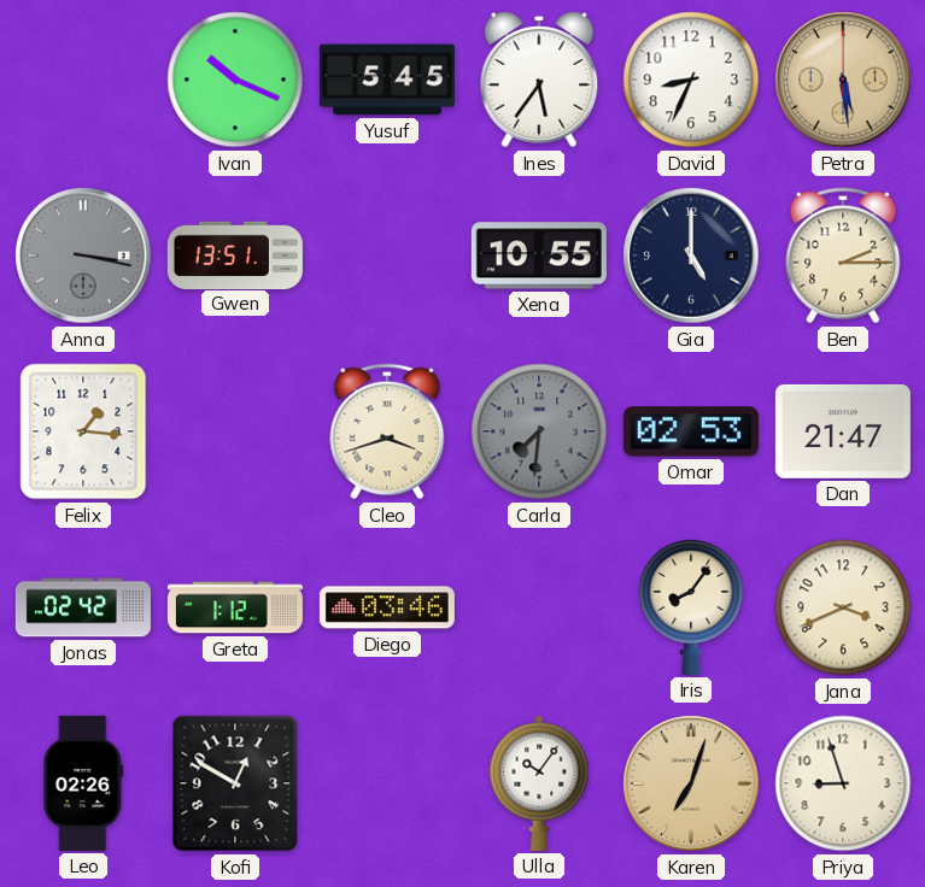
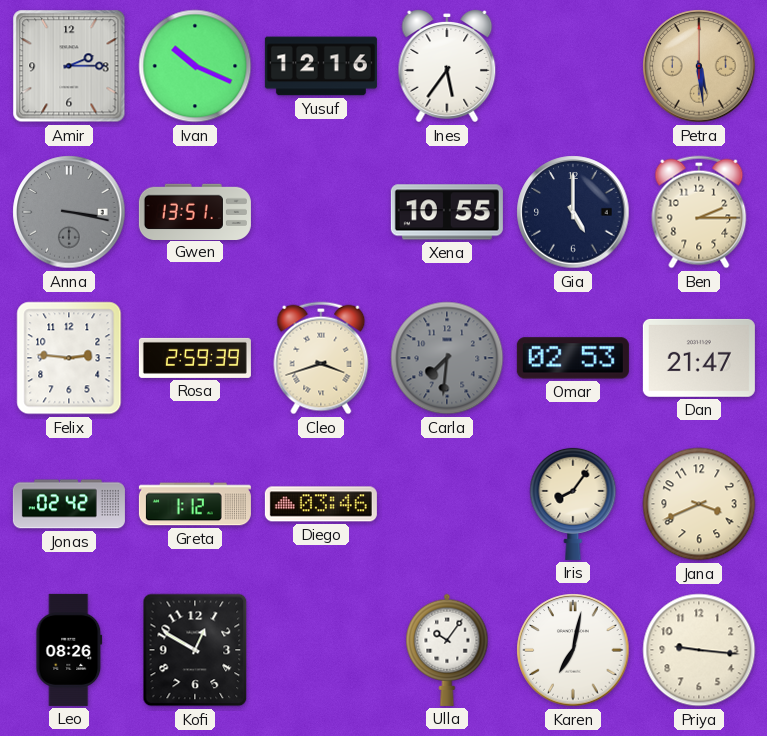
Amir: none -> 2:15 (69, 66)
Yusuf: 5:45 -> 12:16 (321, 66)
David: 8:34 -> none (691, 80)
Felix: 1:16 -> 2:46 (69, 358)
Rosa: none -> 2:59 (195, 358)
Leo: 02:26 -> 08:26 (69, 650)
Karen: 7:03 -> 7:02 (573, 650)
Karen dial: champagne -> white (573, 650)
Priya: 8:57 -> 9:16 (699, 650)
